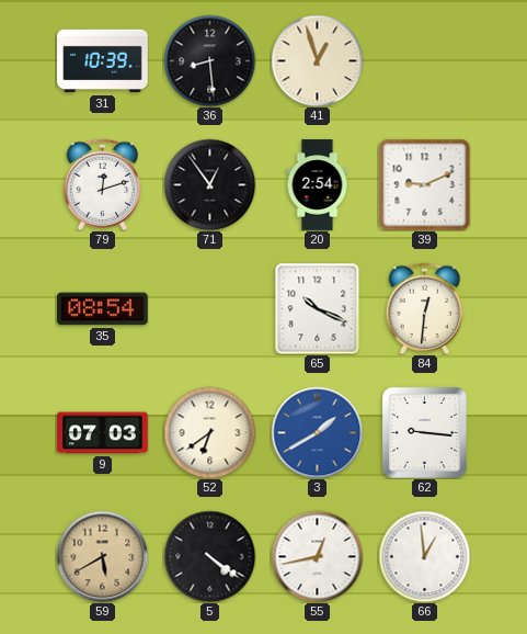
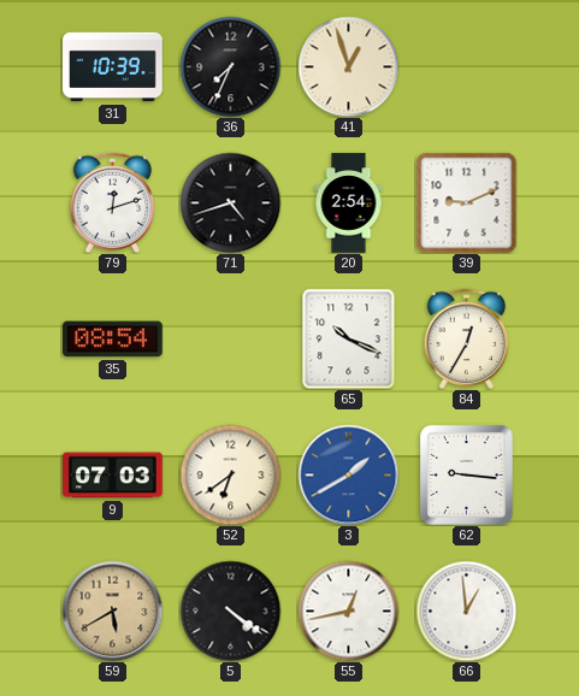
36: 8:29 -> 7:34 (230, 66)
71: 12:54 -> 4:42 (230, 202)
84: 12:31 -> 12:35 (467, 338)
